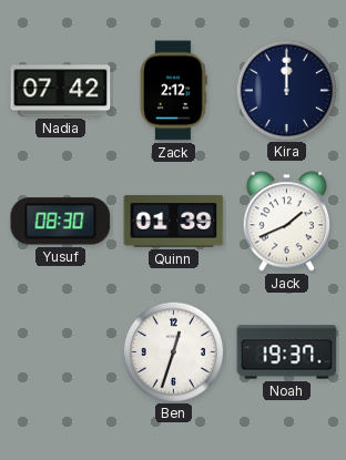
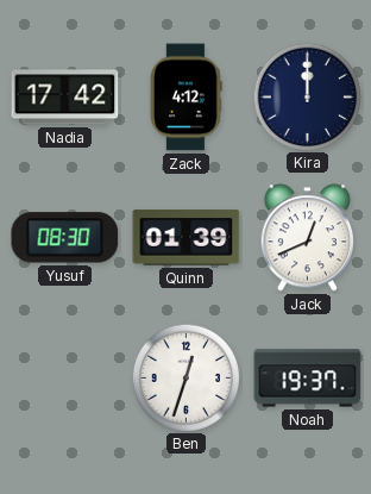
Nadia: 07:42 -> 17:42 (65, 98)
Zack: 2:12 -> 4:12 (185, 98)
Jack: 1:41 -> 12:41 (307, 238)
